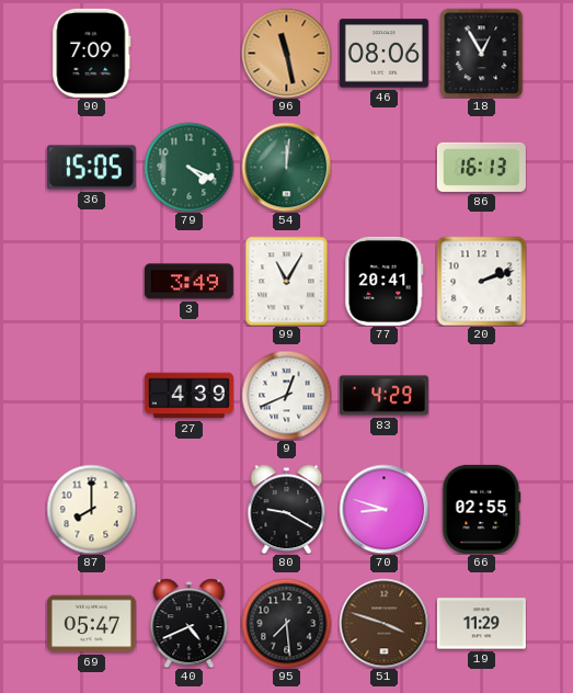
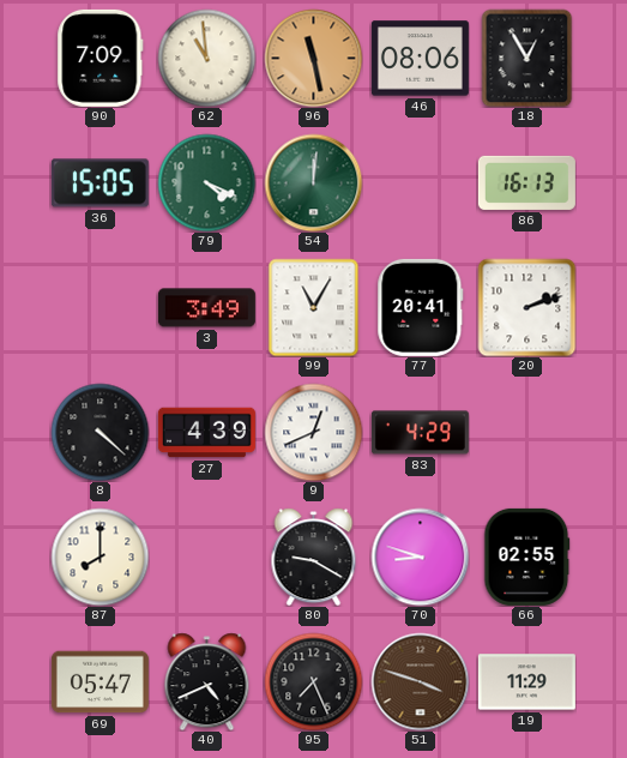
62: none -> 10:59 (206, 58)
8: none -> 4:22 (100, 432)
95: 7:29 -> 7:26 (313, 681)
